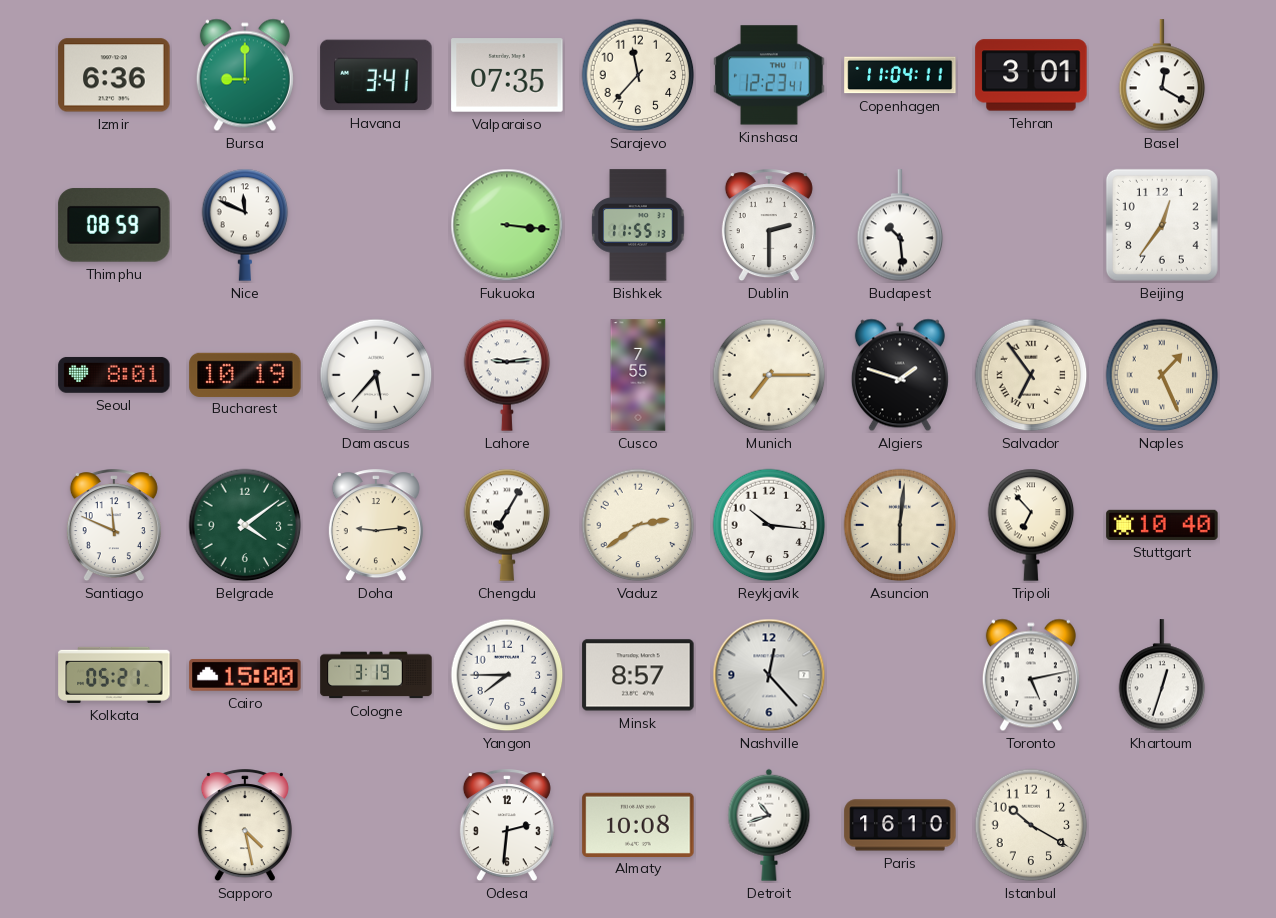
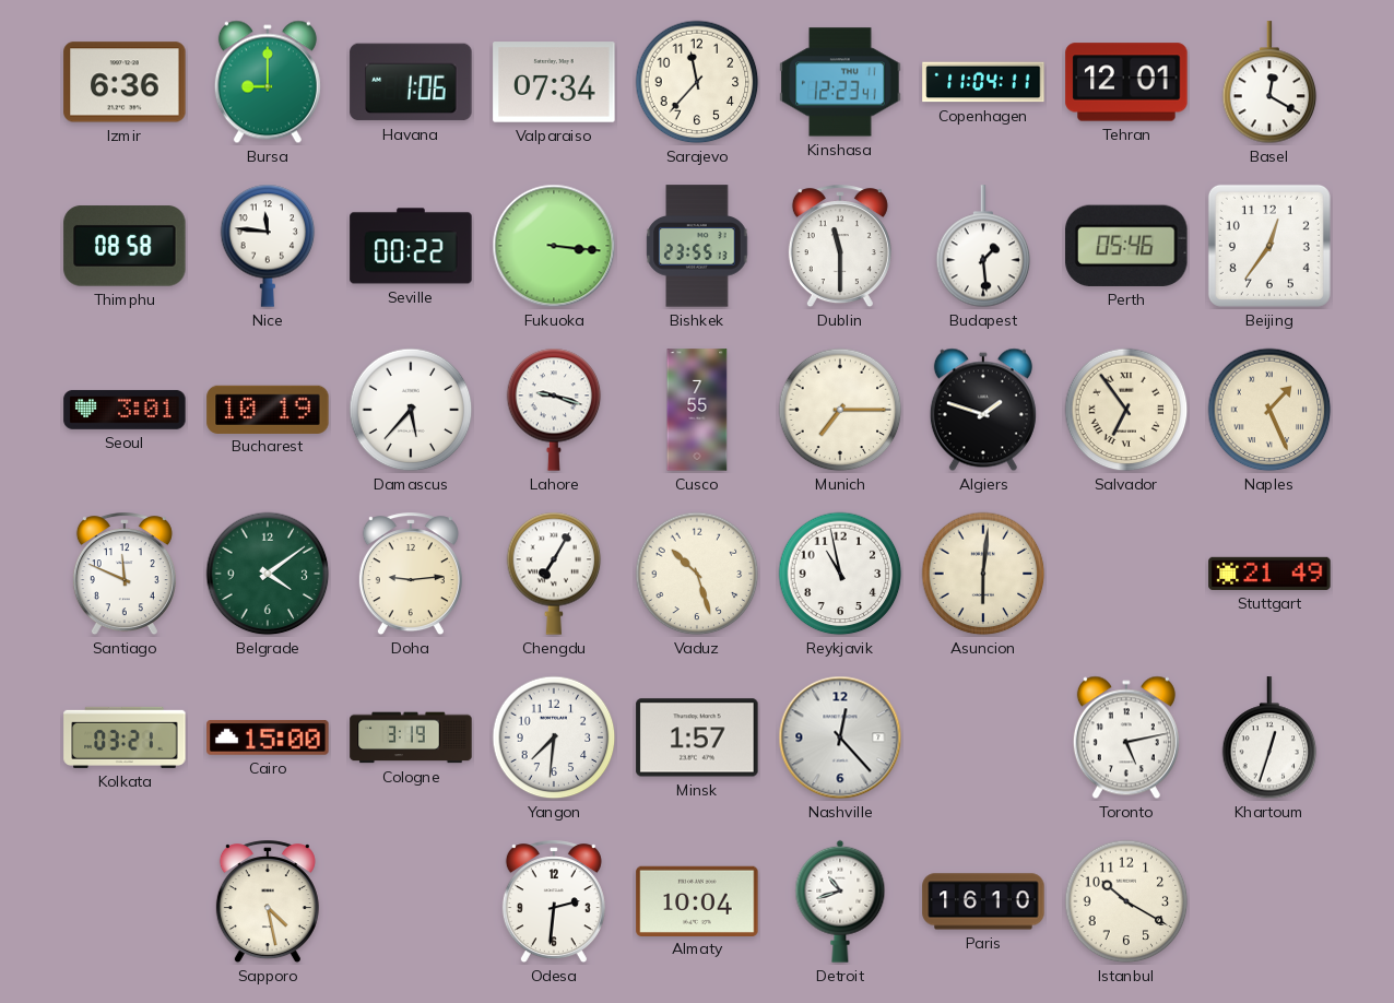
Havana: 3:41 -> 1:06 (411, 82)
Valparaiso: 07:35 -> 07:34 (554, 82)
Tehran: 3:01 -> 12:01 (1126, 82)
Thimphu: 08:59 -> 08:58 (125, 246)
Nice: 11:49 -> 11:46 (268, 246)
Seville: none -> 00:22 (411, 246)
Bishkek: 11:55 -> 23:55 (697, 246)
Dublin: 2:30 -> 11:30 (840, 247)
Budapest: 10:29 -> 1:29 (983, 247)
Perth: none -> 05:46 (1126, 246)
Seoul: 8:01 -> 3:01 (125, 410)
Lahore: 9:14 -> 9:18 (554, 410)
Vaduz: 2:39 -> 10:27 (697, 574)
Reykjavik: 10:16 -> 10:58 (840, 574)
Tripoli: 6:53 -> none (1031, 525)
Stuttgart: 10:40 -> 21:49 (1269, 574)
Kolkata: 05:21 -> 03:21 (125, 737)
Yangon: 7:45 -> 7:31 (554, 737)
Minsk: 8:57 -> 1:57 (697, 737)
Almaty: 10:08 -> 10:04 (697, 900)
